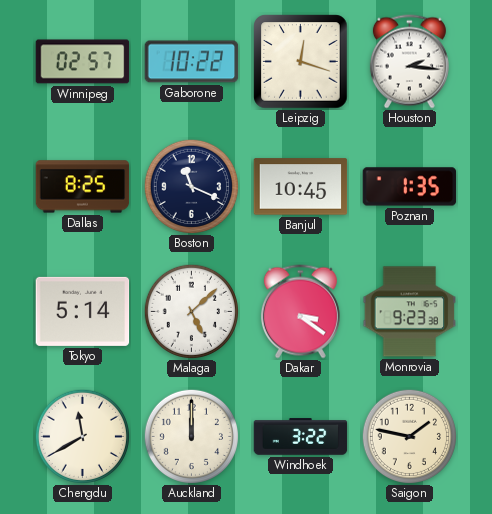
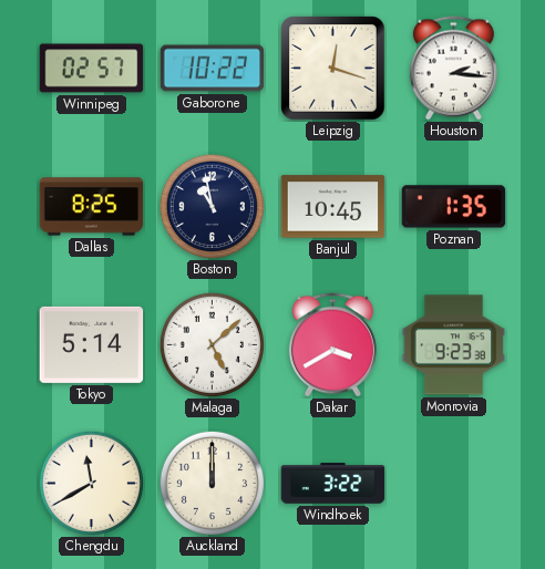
Boston: 11:19 -> 10:58 (212, 206)
Dakar: 3:21 -> 3:40 (332, 345)
Saigon: 1:47 -> none (409, 436)
